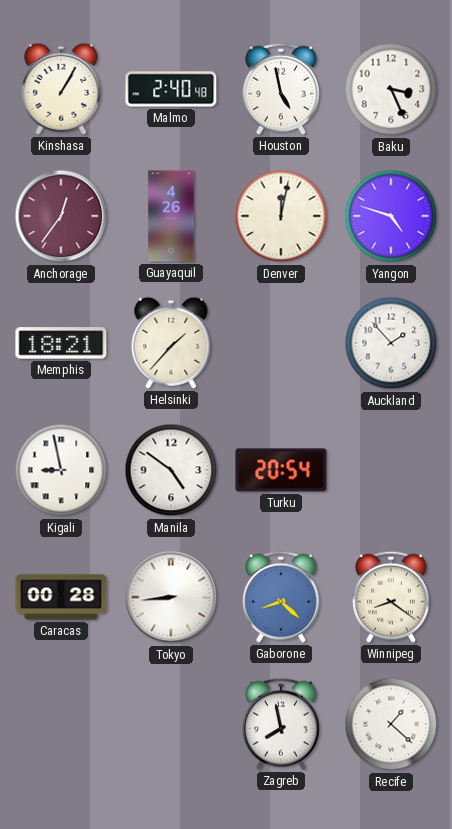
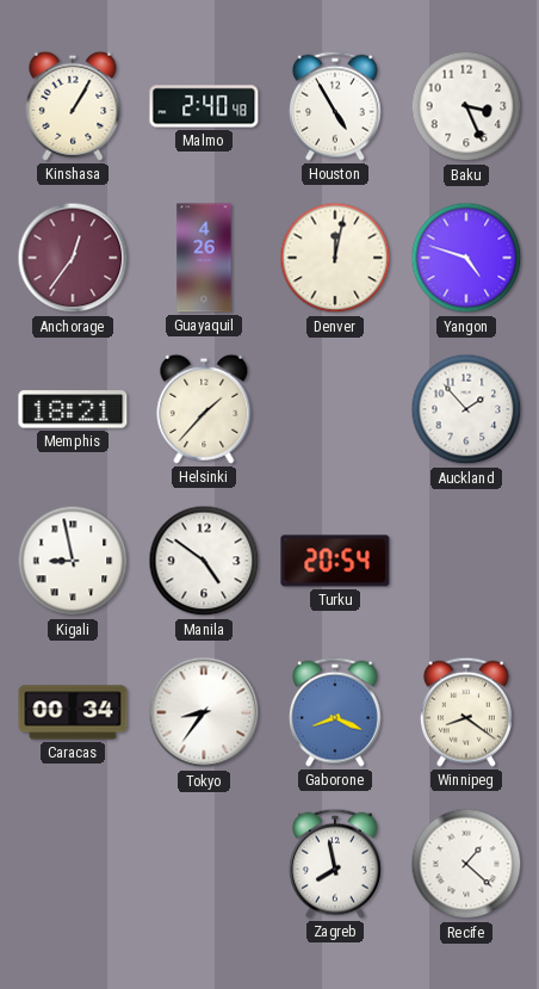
Houston: 4:58 -> 4:55 (335, 106)
Caracas: 00:28 -> 00:34 (73, 712)
Tokyo: 8:44 -> 8:36 (204, 712)
Gaborone: 8:22 -> 8:19 (335, 712)
